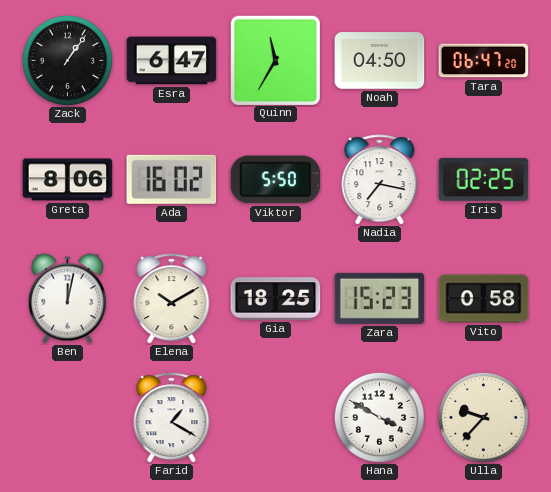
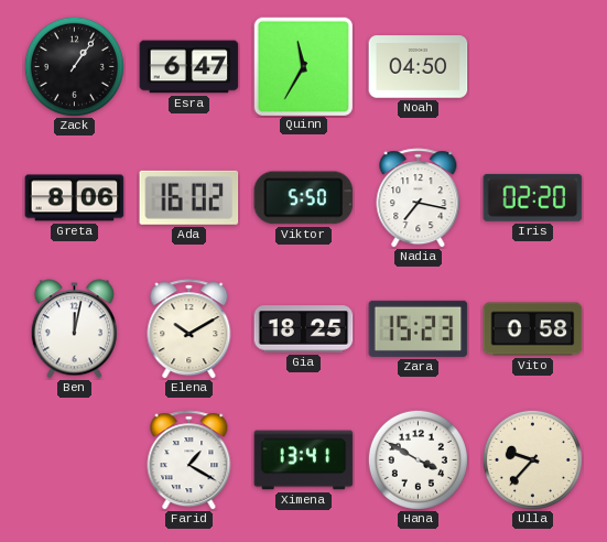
Tara: 06:47 -> none (484, 61)
Iris: 02:25 -> 02:20 (533, 197)
Ximena: none -> 13:41 (304, 460)
